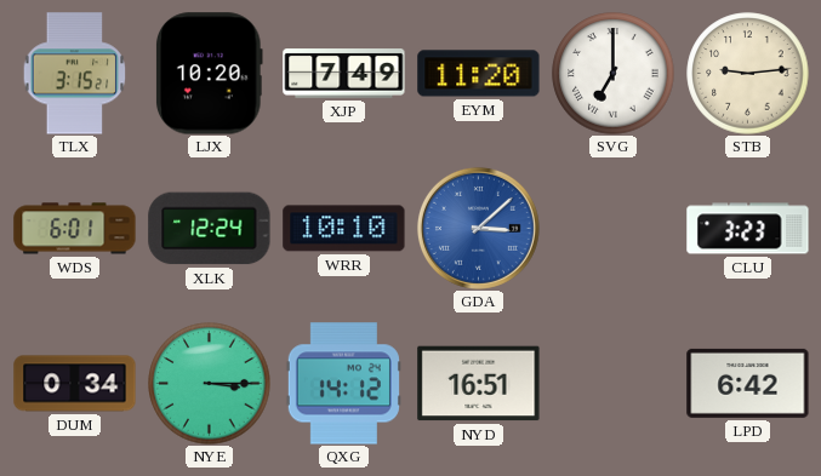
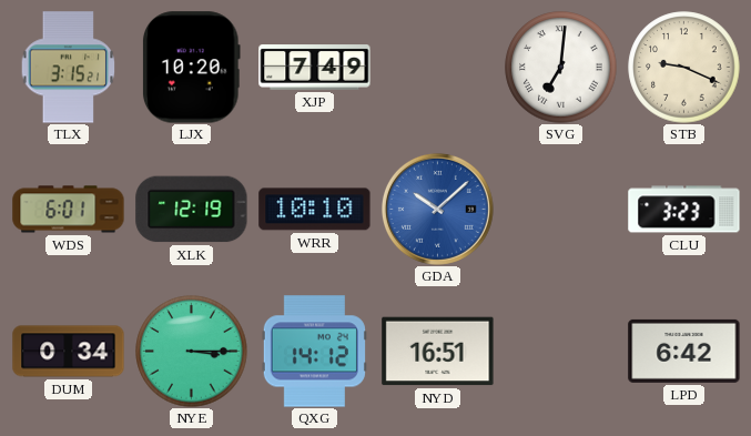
EYM: 11:20 -> none (479, 74)
SVG: 7:00 -> 7:01 (561, 68)
STB: 9:14 -> 9:19 (684, 68)
XLK: 12:24 -> 12:19 (192, 210)
GDA: 3:08 -> 10:08 (437, 209)
